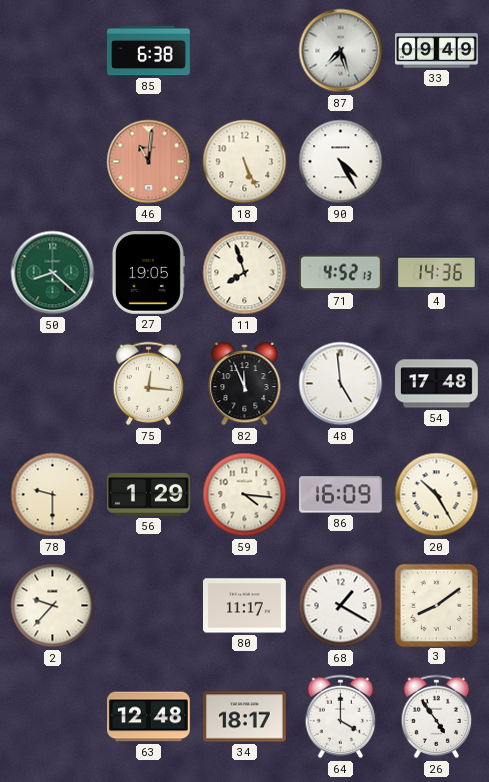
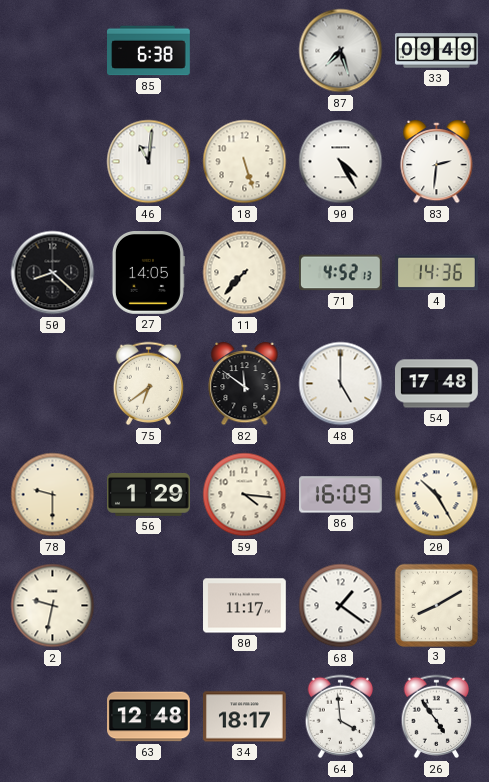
46 dial: salmon -> white (149, 162)
18: 5:26 -> 5:27 (245, 162)
83: none -> 2:31 (437, 162)
50 dial: green -> black (53, 273)
27: 19:05 -> 14:05 (148, 273)
11: 7:57 -> 7:37 (245, 273)
75: 12:16 -> 6:39 (149, 384)
82: 11:56 -> 11:51 (245, 384)
48: 4:59 -> 5:00 (341, 384)
2: 9:37 -> 9:32 (53, 606)
68: 1:20 -> 1:21 (341, 606)
3: 8:09 -> 8:10 (436, 605)
64: 4:00 -> 3:59 (341, 717)
